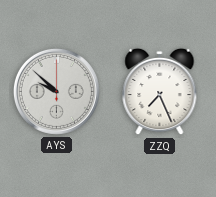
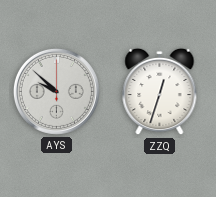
ZZQ: 7:26 -> 12:33 (160, 92)
